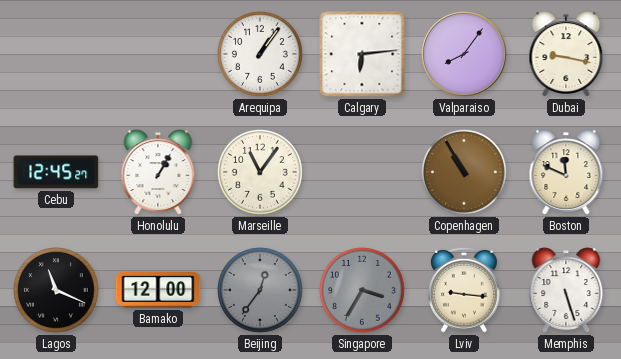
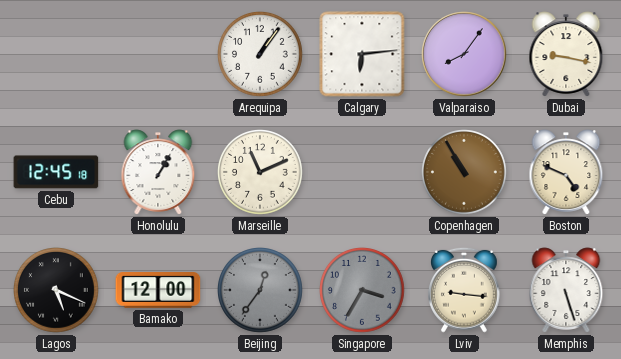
Cebu: 12:45:27 -> 12:45:18 (56, 172)
Marseille: 11:06 -> 11:11 (261, 173)
Boston: 11:49 -> 4:49 (566, 172)
Lagos: 11:19 -> 5:19 (57, 291)
